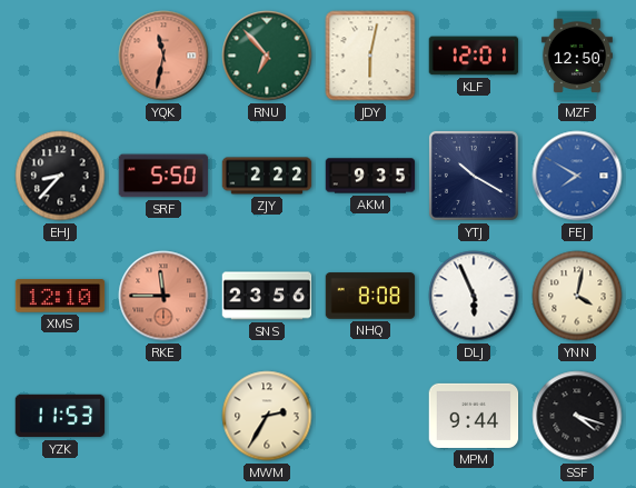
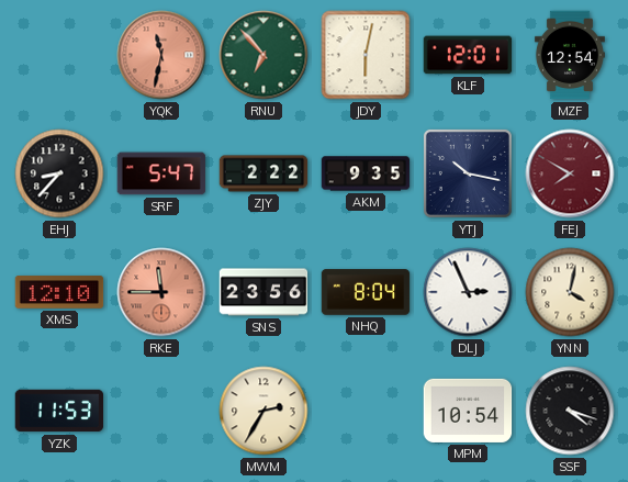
MZF: 12:50 -> 12:54 (570, 55)
SRF: 5:50 -> 5:47 (161, 173)
YTJ: 10:20 -> 10:17 (468, 173)
FEJ dial: blue -> burgundy (570, 173)
NHQ: 8:08 -> 8:04 (366, 292)
DLJ: 5:56 -> 2:56 (468, 292)
MPM: 9:44 -> 10:54 (468, 411)
